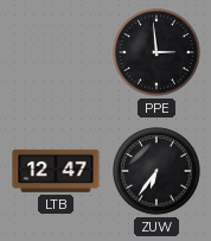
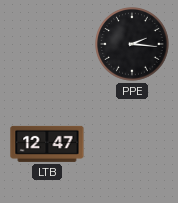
PPE: 2:59 -> 2:16 (132, 44)
ZUW: 6:36 -> none (156, 171)
